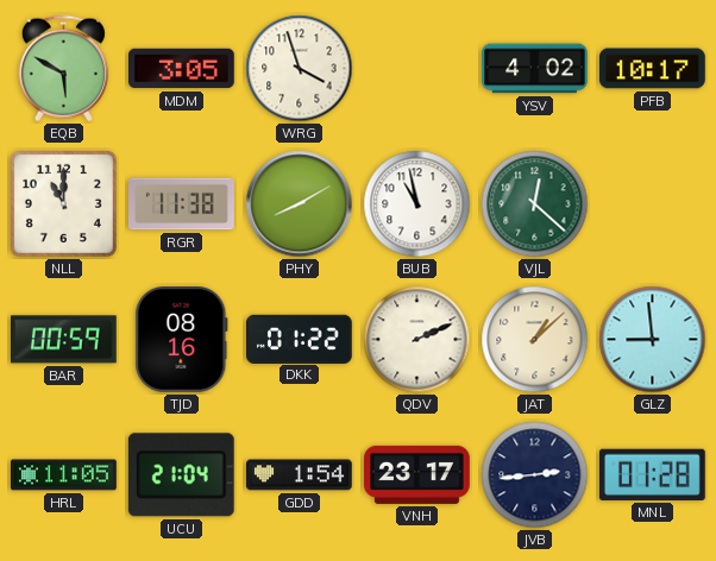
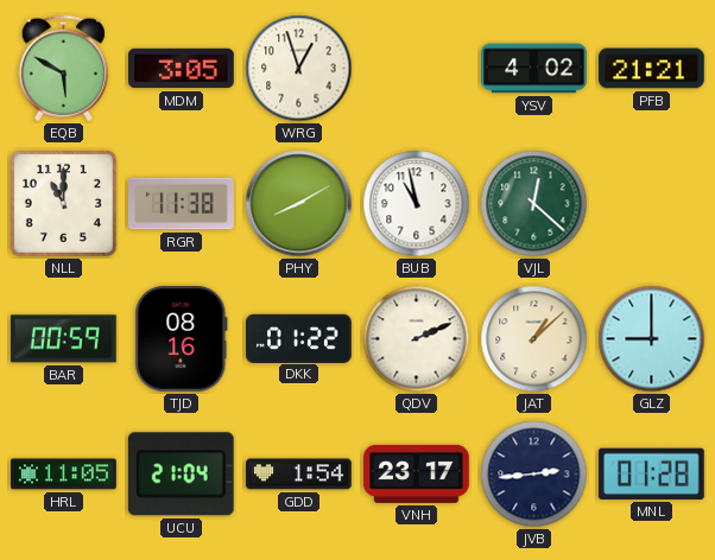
WRG: 3:57 -> 12:57 (299, 69)
PFB: 10:17 -> 21:21 (652, 69)
GLZ: 8:59 -> 9:00 (652, 339)
